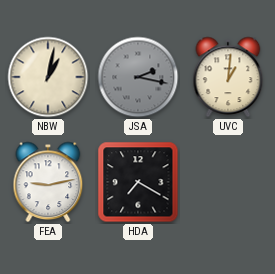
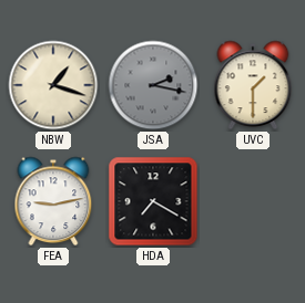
NBW: 1:02 -> 1:18 (53, 85)
UVC: 1:01 -> 1:30 (253, 85)
